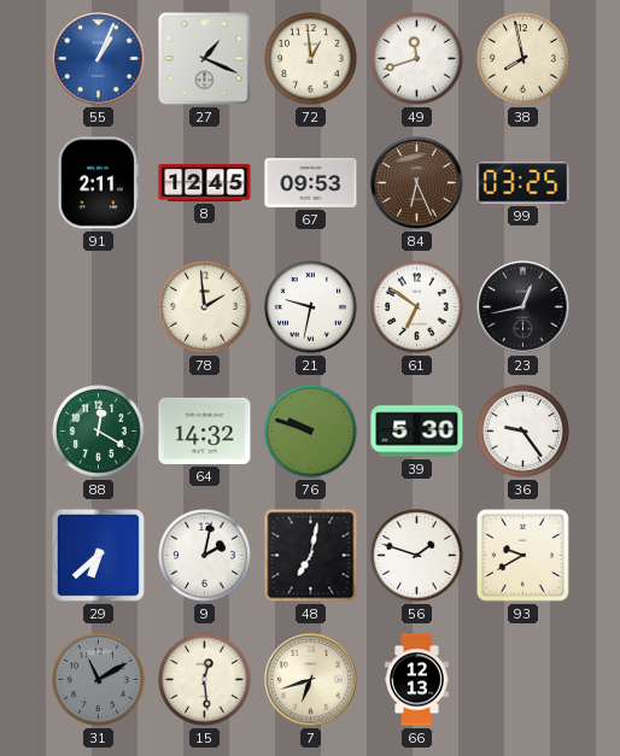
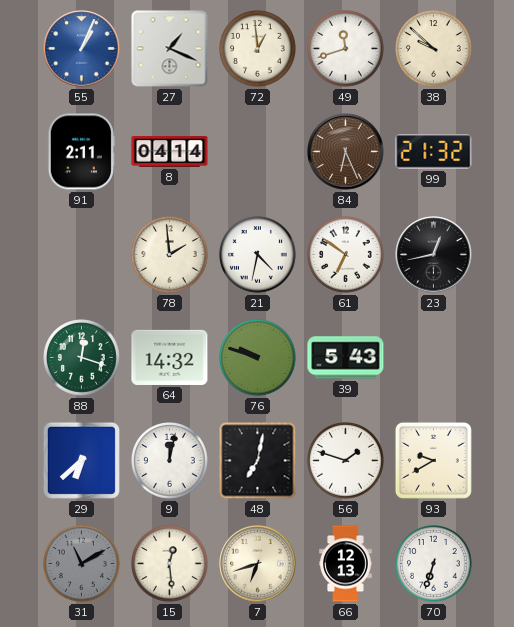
38: 7:58 -> 9:52 (434, 49)
8: 12:45 -> 04:14 (170, 151)
67: 09:53 -> none (311, 182)
99: 03:25 -> 21:32 (434, 152)
21: 9:32 -> 4:32 (258, 255)
88: 12:20 -> 12:18 (82, 358)
39: 5:30 -> 5:43 (346, 358)
36: 9:24 -> none (524, 432)
9: 2:02 -> 12:02 (170, 461)
70: none -> 6:33 (434, 564)
